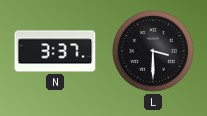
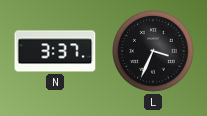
L: 3:30 -> 3:34 (153, 51)
